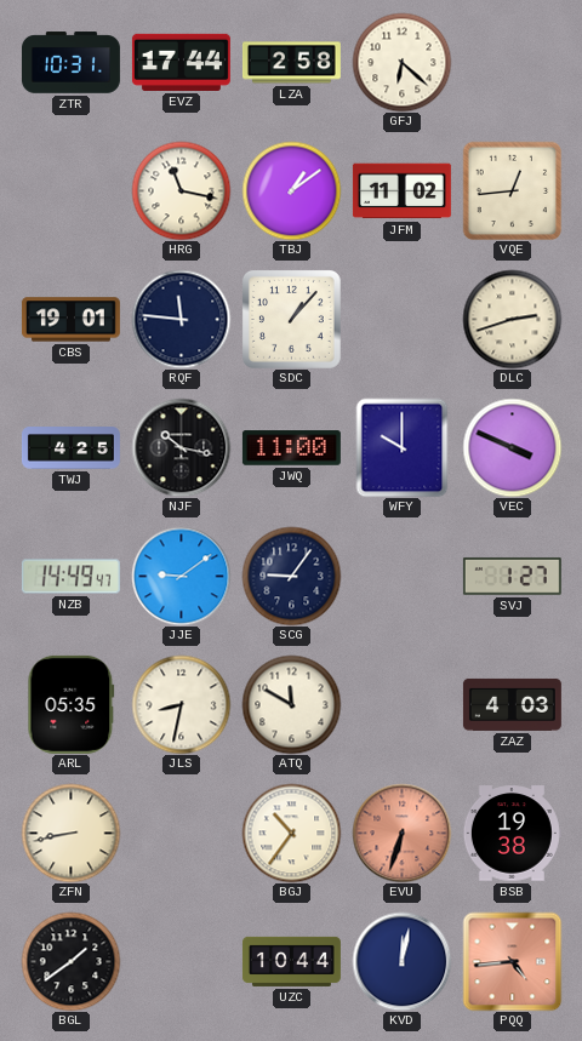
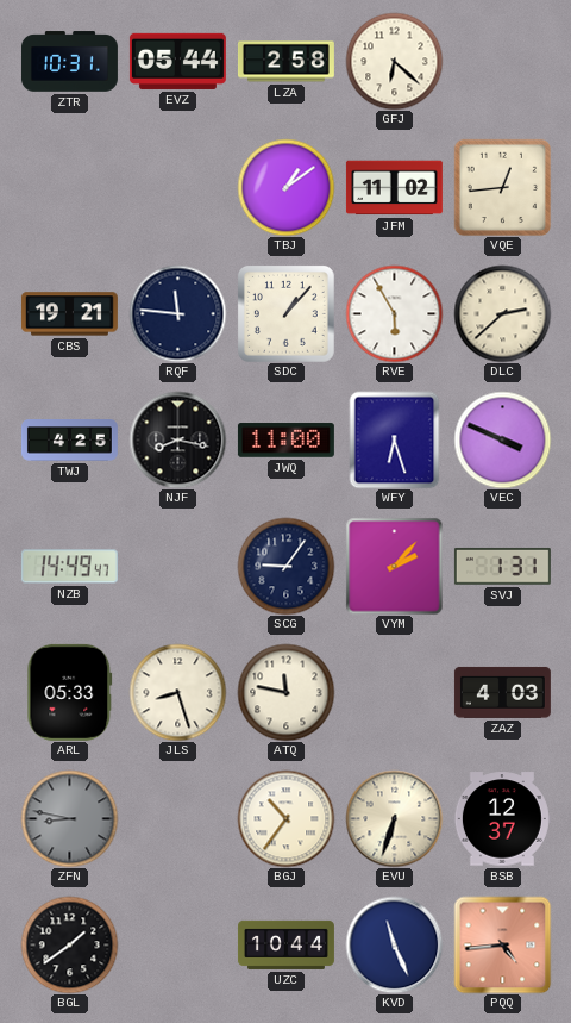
EVZ: 17:44 -> 05:44 (177, 61)
HRG: 11:17 -> none (181, 190)
CBS: 19:01 -> 19:21 (69, 314)
RVE: none -> 5:55 (394, 313)
DLC: 2:42 -> 2:38 (502, 313)
NJF: 10:17 -> 8:17 (177, 439)
WFY: 10:00 -> 6:27 (395, 439)
JJE: 9:09 -> none (181, 576)
VYM: none -> 2:07 (394, 566)
SVJ: 1:27 -> 1:31 (502, 566)
ARL: 05:35 -> 05:33 (70, 692)
JLS: 8:32 -> 8:27 (177, 692)
ATQ: 11:50 -> 11:47 (285, 692)
ZFN: 8:43 -> 8:47 (69, 818)
ZFN dial: cream -> grey (69, 818)
EVU dial: salmon -> cream (394, 818)
BSB: 19:38 -> 12:37 (502, 819)
KVD: 12:02 -> 11:26 (394, 944)
